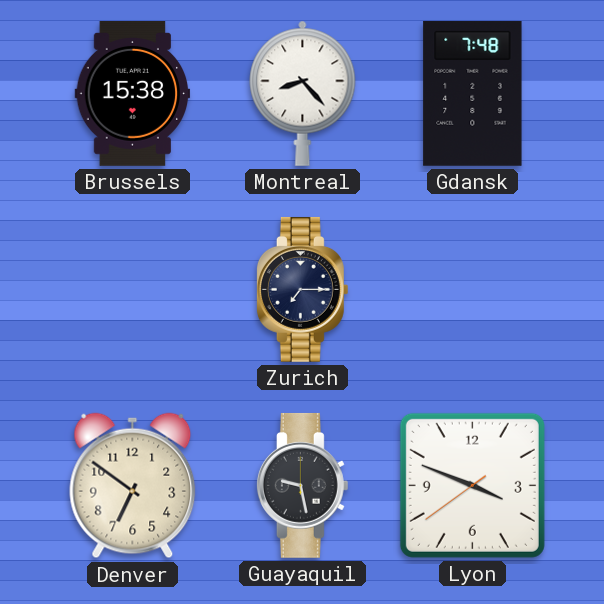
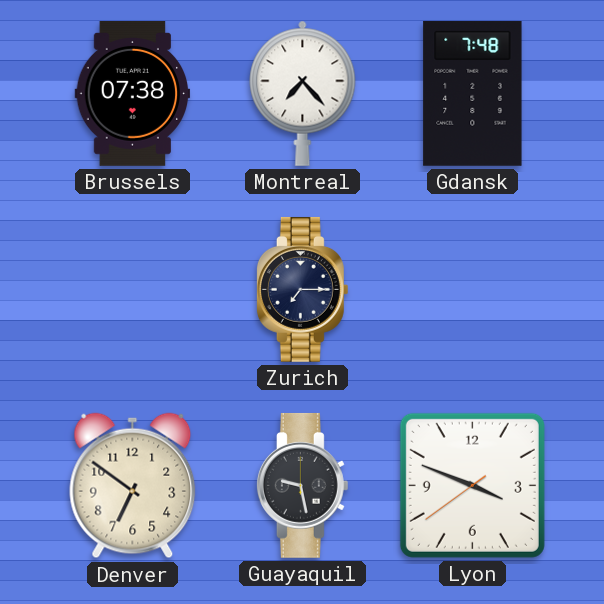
Brussels: 15:38 -> 07:38 (133, 94)
Montreal: 8:23 -> 7:23 (303, 93)
